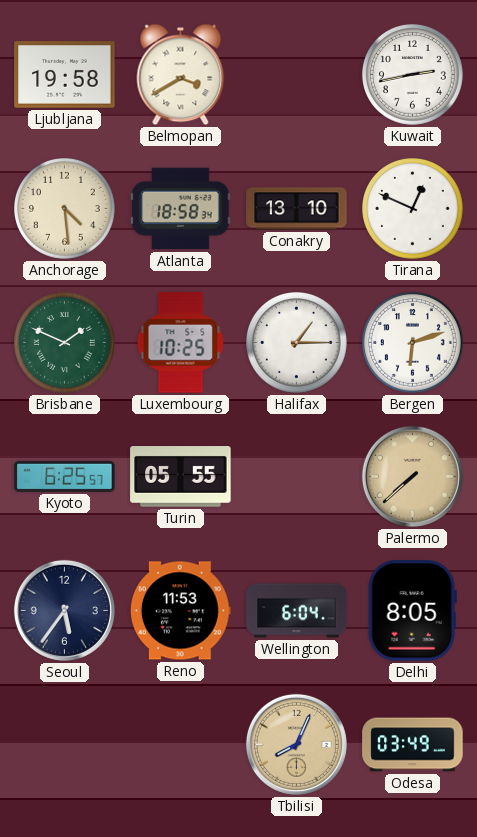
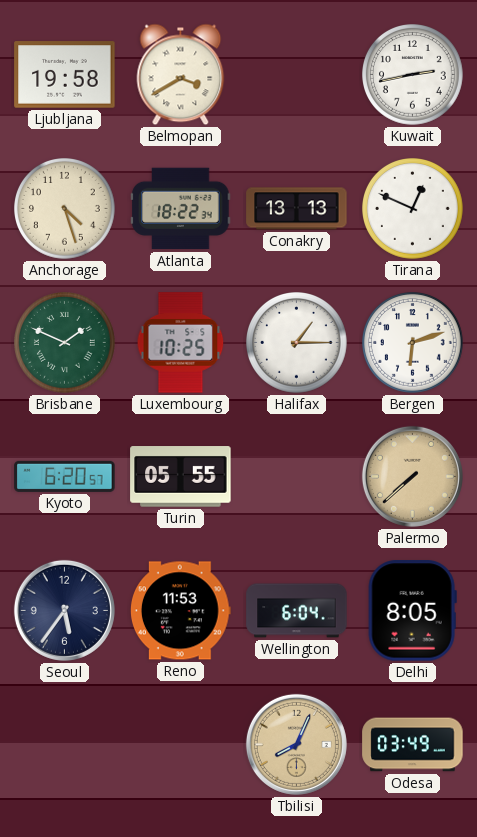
Anchorage: 4:29 -> 4:27 (65, 209)
Atlanta: 18:58 -> 18:22 (181, 209)
Conakry: 13:10 -> 13:13 (297, 209)
Kyoto: 6:25 -> 6:20 (65, 476)
